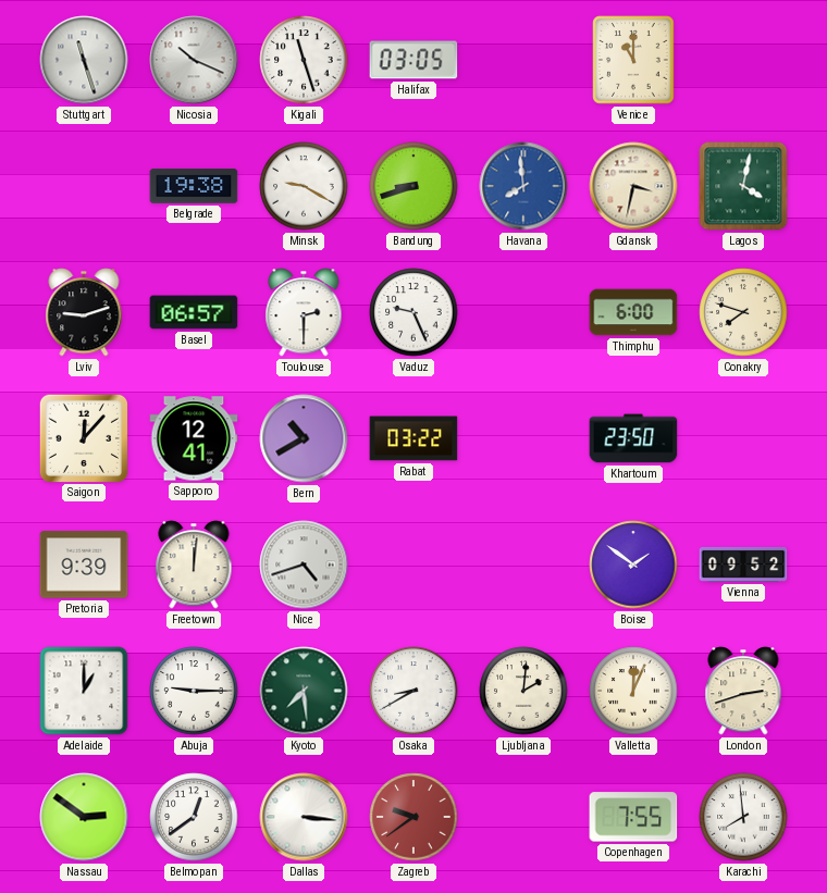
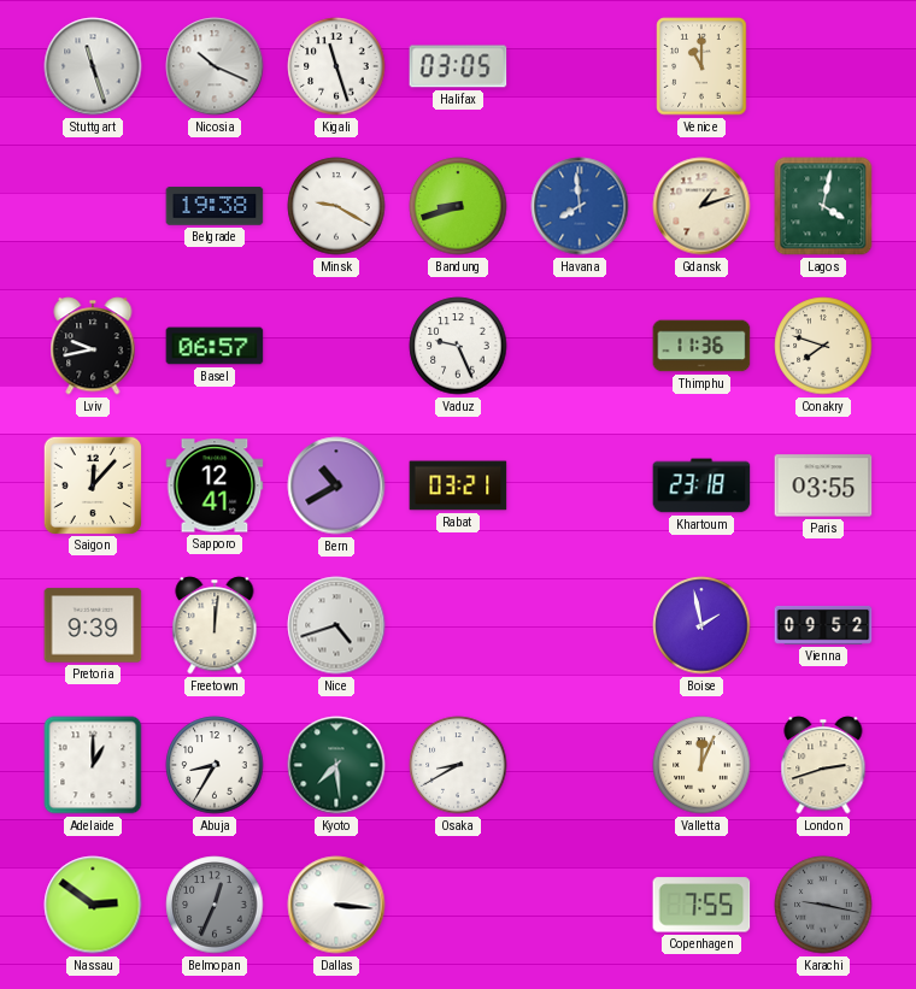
Gdansk: 3:32 -> 1:12 (701, 206)
Lviv: 9:12 -> 9:43 (93, 346)
Toulouse: 2:30 -> none (304, 312)
Thimphu: 6:00 -> 11:36 (701, 346)
Rabat: 03:22 -> 03:21 (458, 485)
Khartoum: 23:50 -> 23:18 (701, 485)
Paris: none -> 03:55 (823, 485)
Boise: 1:51 -> 1:58 (701, 625)
Abuja: 9:15 -> 8:35 (215, 765)
Ljubljana: 2:01 -> none (523, 691)
Belmopan: 12:39 -> 12:34 (215, 905)
Belmopan dial: white -> grey (215, 905)
Zagreb: 9:39 -> none (414, 817)
Karachi: 7:59 -> 9:17 (823, 905)
Karachi dial: white -> grey (823, 905)
